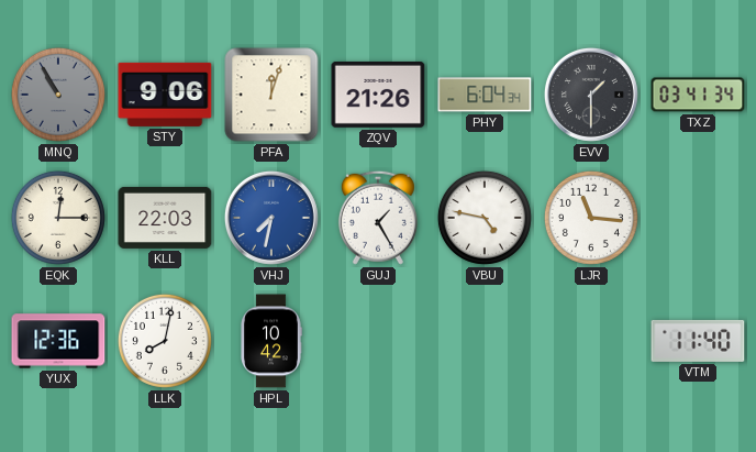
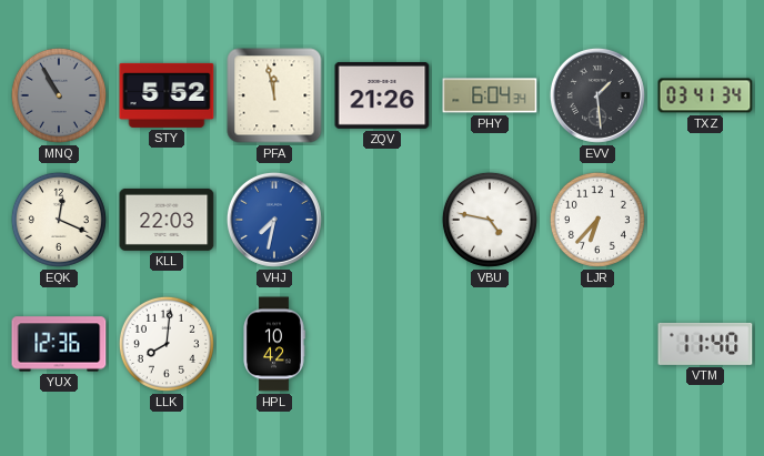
STY: 9:06 -> 5:52 (167, 95)
PFA: 12:03 -> 11:58 (274, 95)
EVV: 1:30 -> 1:29 (597, 95)
EQK: 12:15 -> 12:19 (59, 220)
GUJ: 1:25 -> none (378, 218)
LJR: 11:16 -> 6:37 (597, 220)
LLK: 8:02 -> 8:01 (167, 344)
